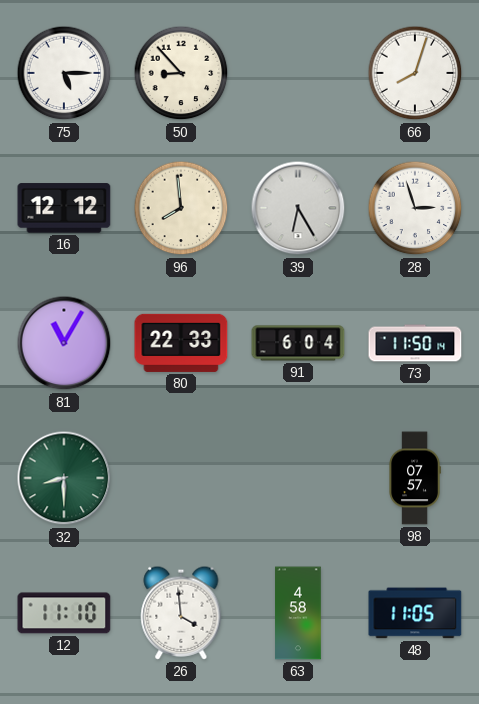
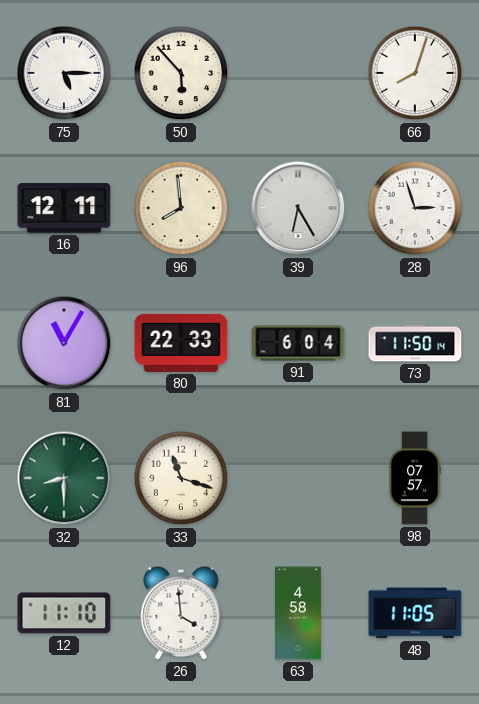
50: 8:53 -> 5:53 (181, 73)
16: 12:12 -> 12:11 (64, 208)
33: none -> 11:18 (181, 478)
